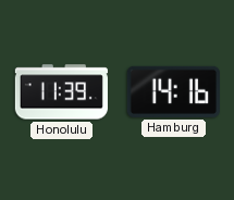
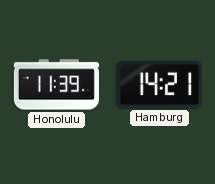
Hamburg: 14:16 -> 14:21 (159, 84)
